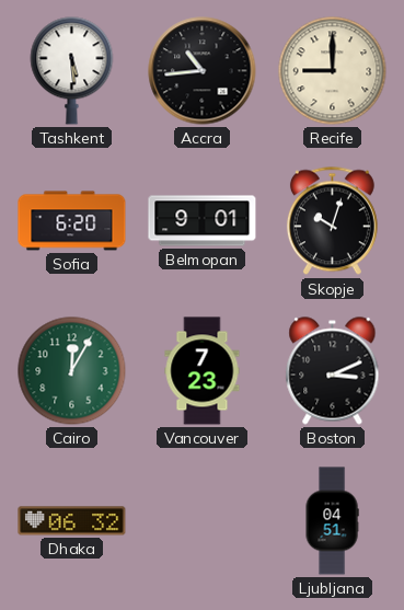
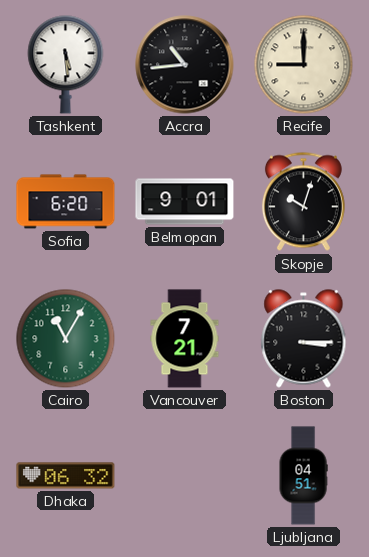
Cairo: 12:05 -> 11:05 (66, 339)
Vancouver: 7:23 -> 7:21 (185, 339)
Boston: 3:11 -> 3:15 (304, 339)
